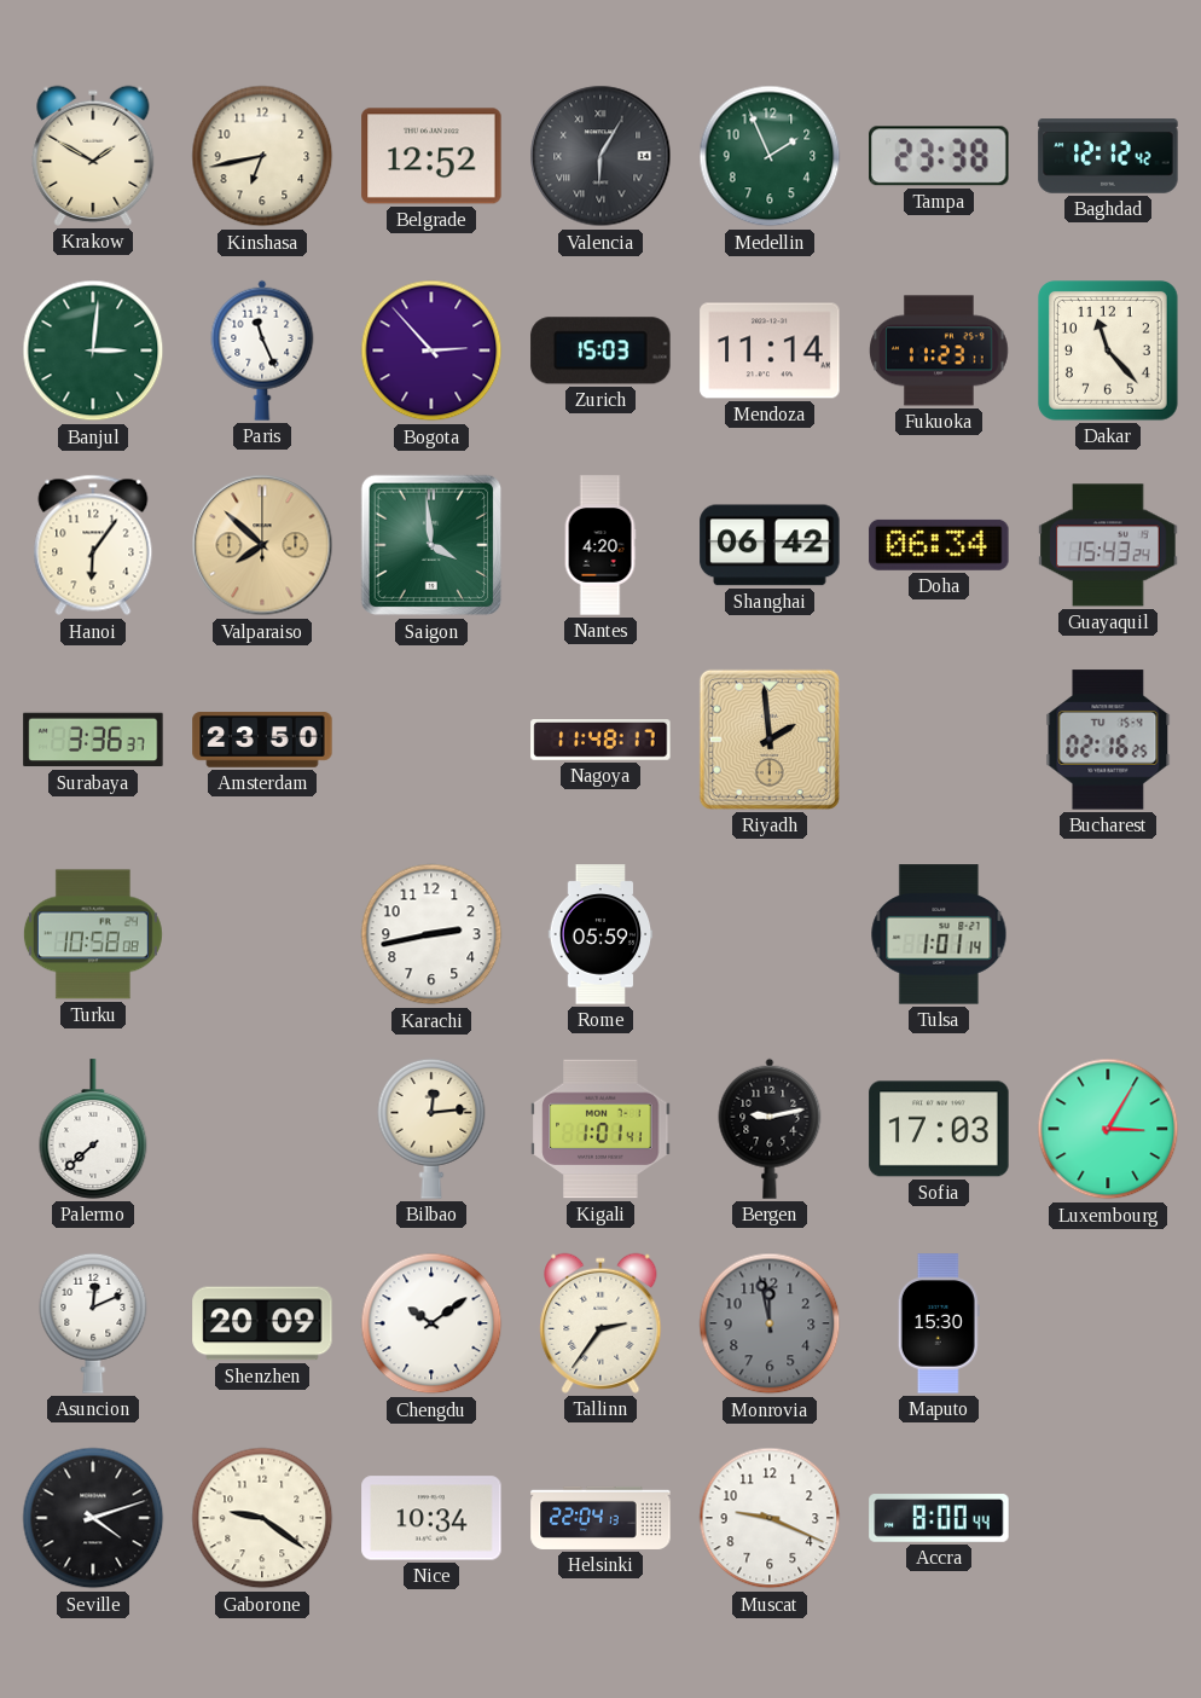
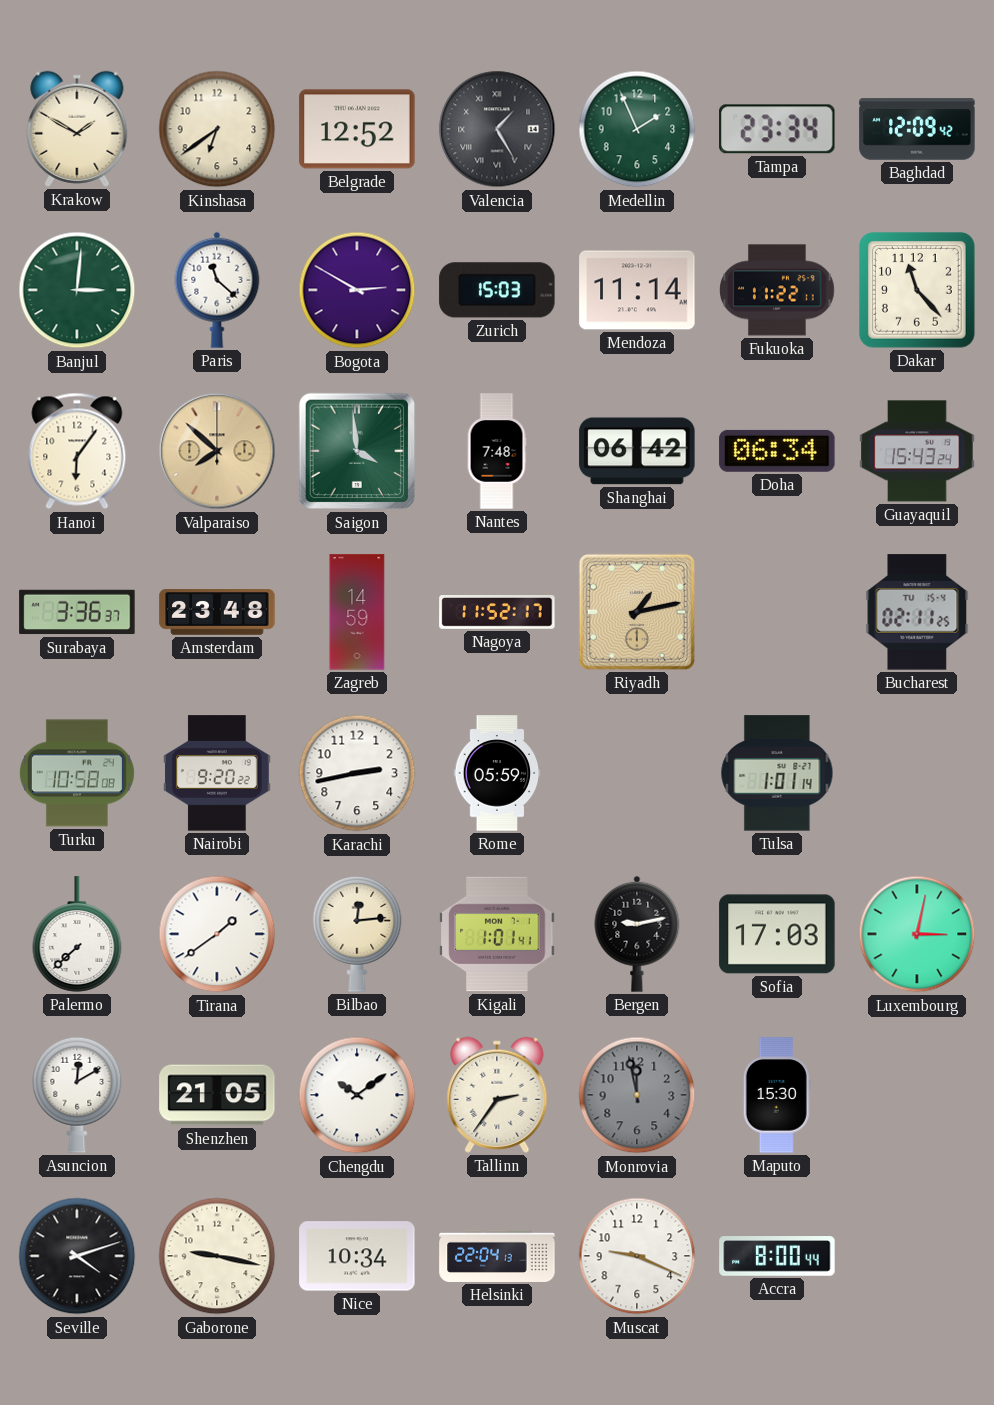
Kinshasa: 6:43 -> 6:39 (217, 129)
Valencia: 6:05 -> 1:25 (497, 129)
Tampa: 23:38 -> 23:34 (777, 129)
Baghdad: 12:12 -> 12:09 (917, 129)
Paris: 11:26 -> 11:22 (217, 290)
Bogota: 2:53 -> 2:50 (357, 290)
Fukuoka: 11:23 -> 11:22 (777, 290)
Nantes: 4:20 -> 7:48 (497, 451)
Amsterdam: 23:50 -> 23:48 (217, 612)
Zagreb: none -> 14:59 (357, 612)
Nagoya: 11:48 -> 11:52 (497, 613)
Riyadh: 1:59 -> 1:13 (637, 612)
Bucharest: 02:16 -> 02:11 (917, 612)
Nairobi: none -> 9:20 (217, 773)
Tirana: none -> 1:39 (217, 934)
Luxembourg: 3:05 -> 3:02 (917, 934)
Asuncion: 12:11 -> 12:10 (77, 1095)
Shenzhen: 20:09 -> 21:05 (217, 1095)
Gaborone: 9:21 -> 9:17 (217, 1256)
